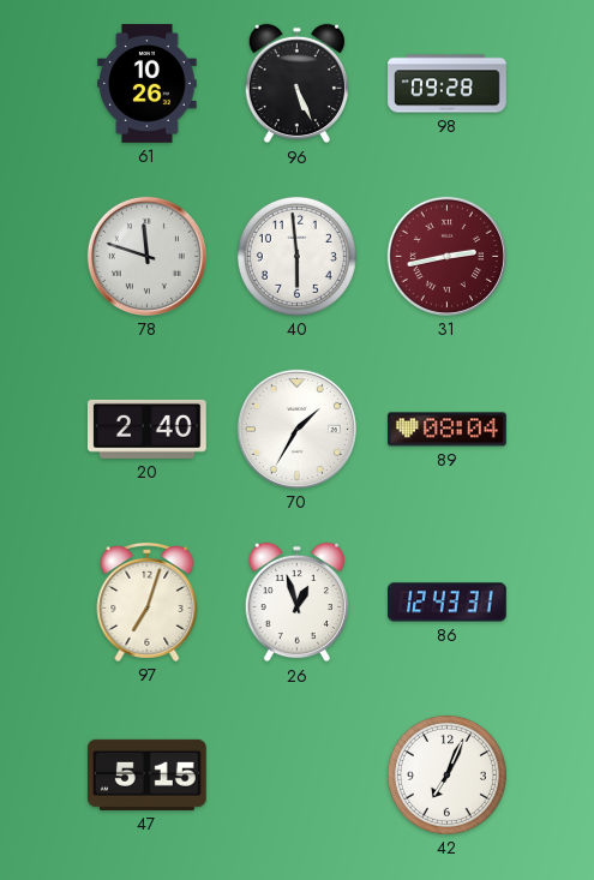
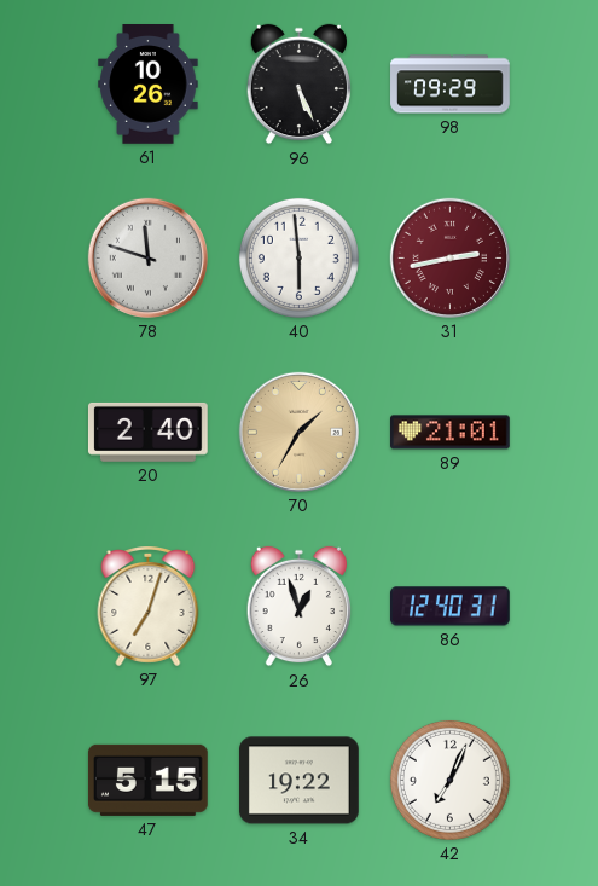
98: 09:28 -> 09:29 (451, 85)
70 dial: white -> champagne (298, 432)
89: 08:04 -> 21:01 (451, 433)
86: 12:43 -> 12:40 (451, 607)
34: none -> 19:22 (300, 781)
